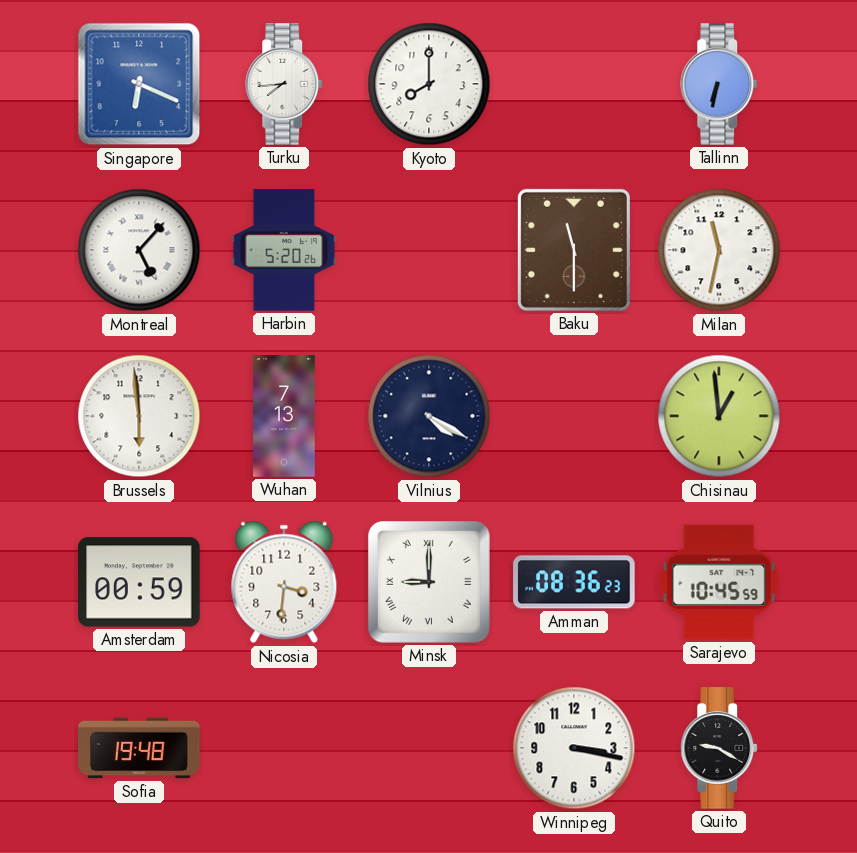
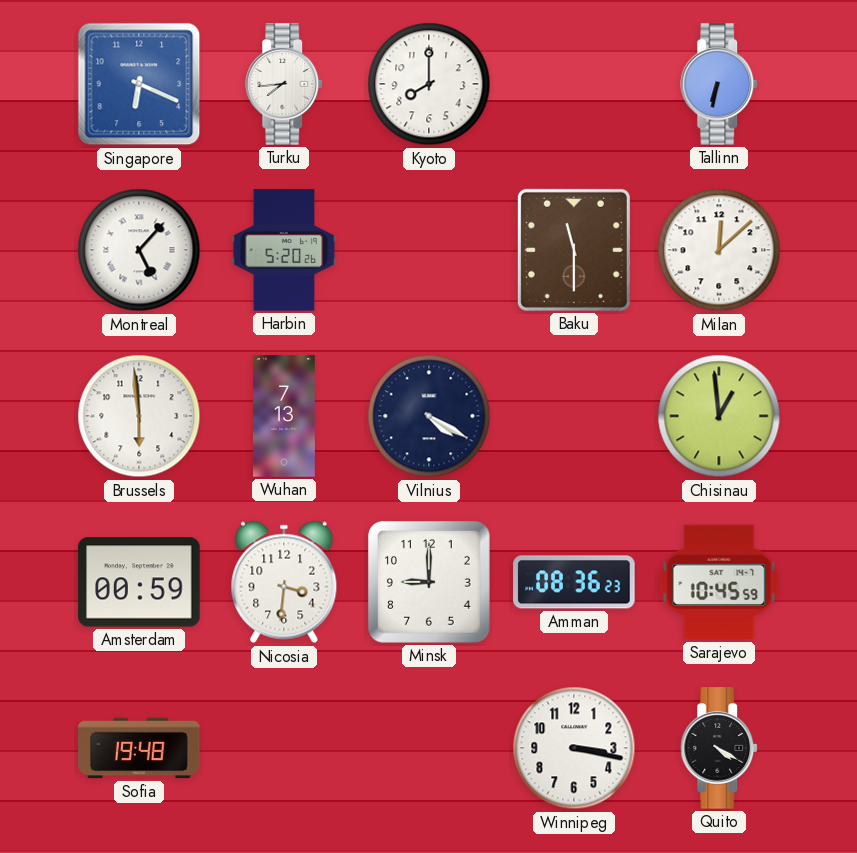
Milan: 11:32 -> 12:08 (719, 250)
Minsk numerals: Roman -> Arabic (430, 583)
Quito: 9:20 -> 4:20 (720, 748)
